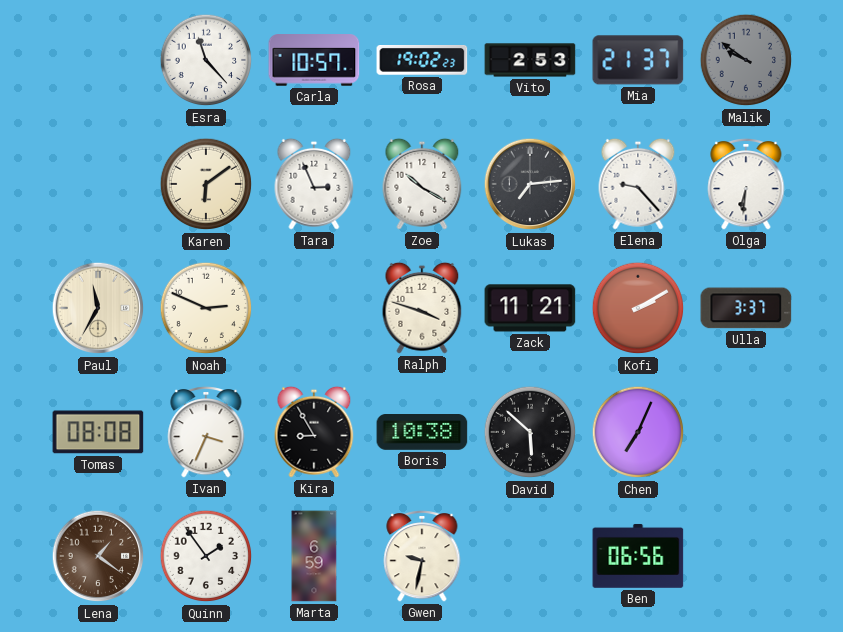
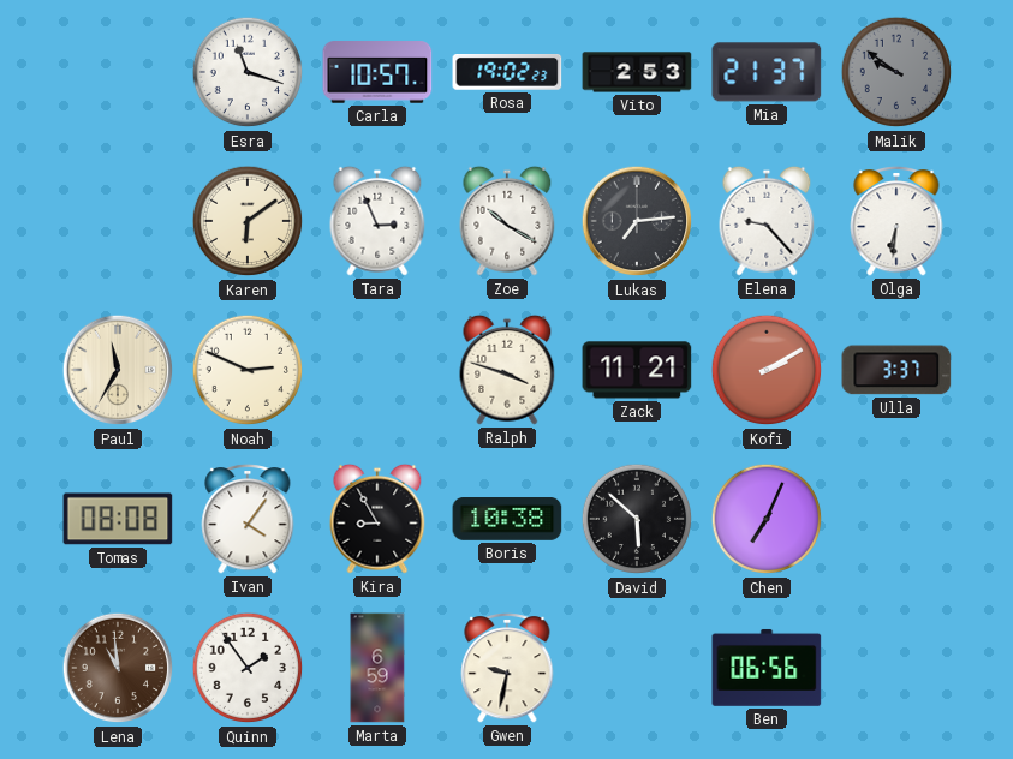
Esra: 11:23 -> 11:18 (248, 72)
Ivan: 3:34 -> 4:06 (248, 519)
Lena: 1:21 -> 10:59 (118, 668)
